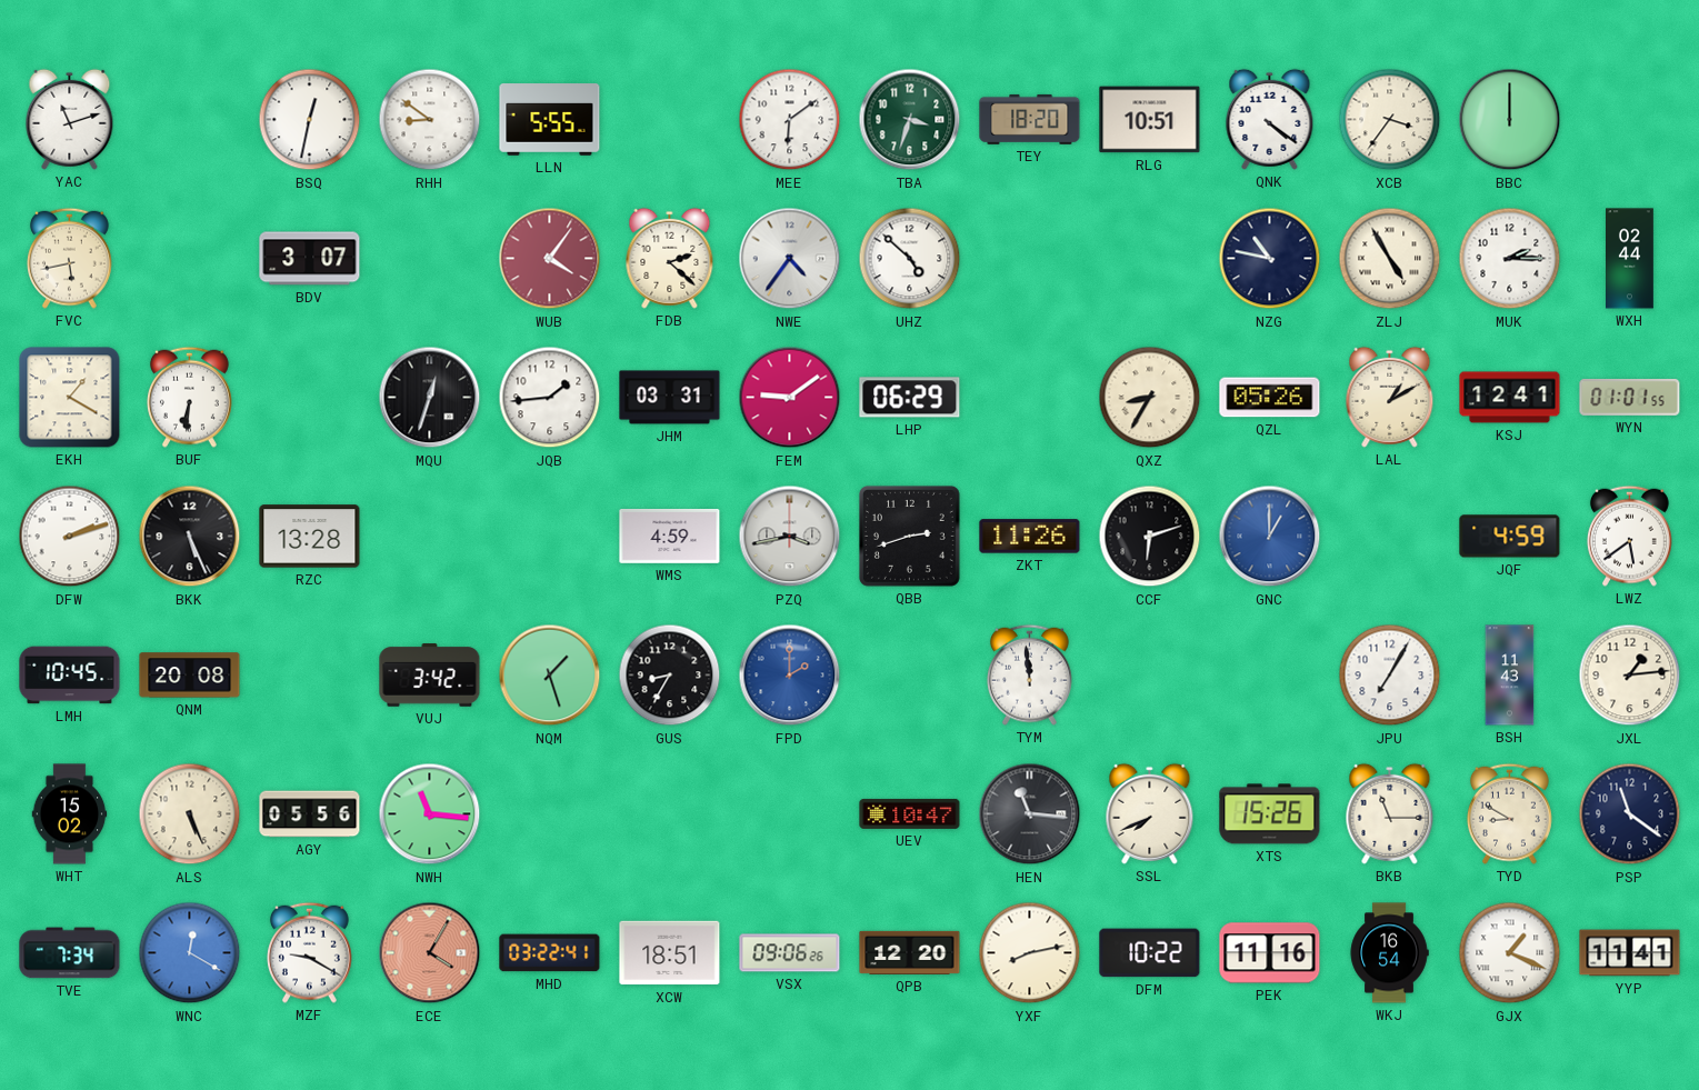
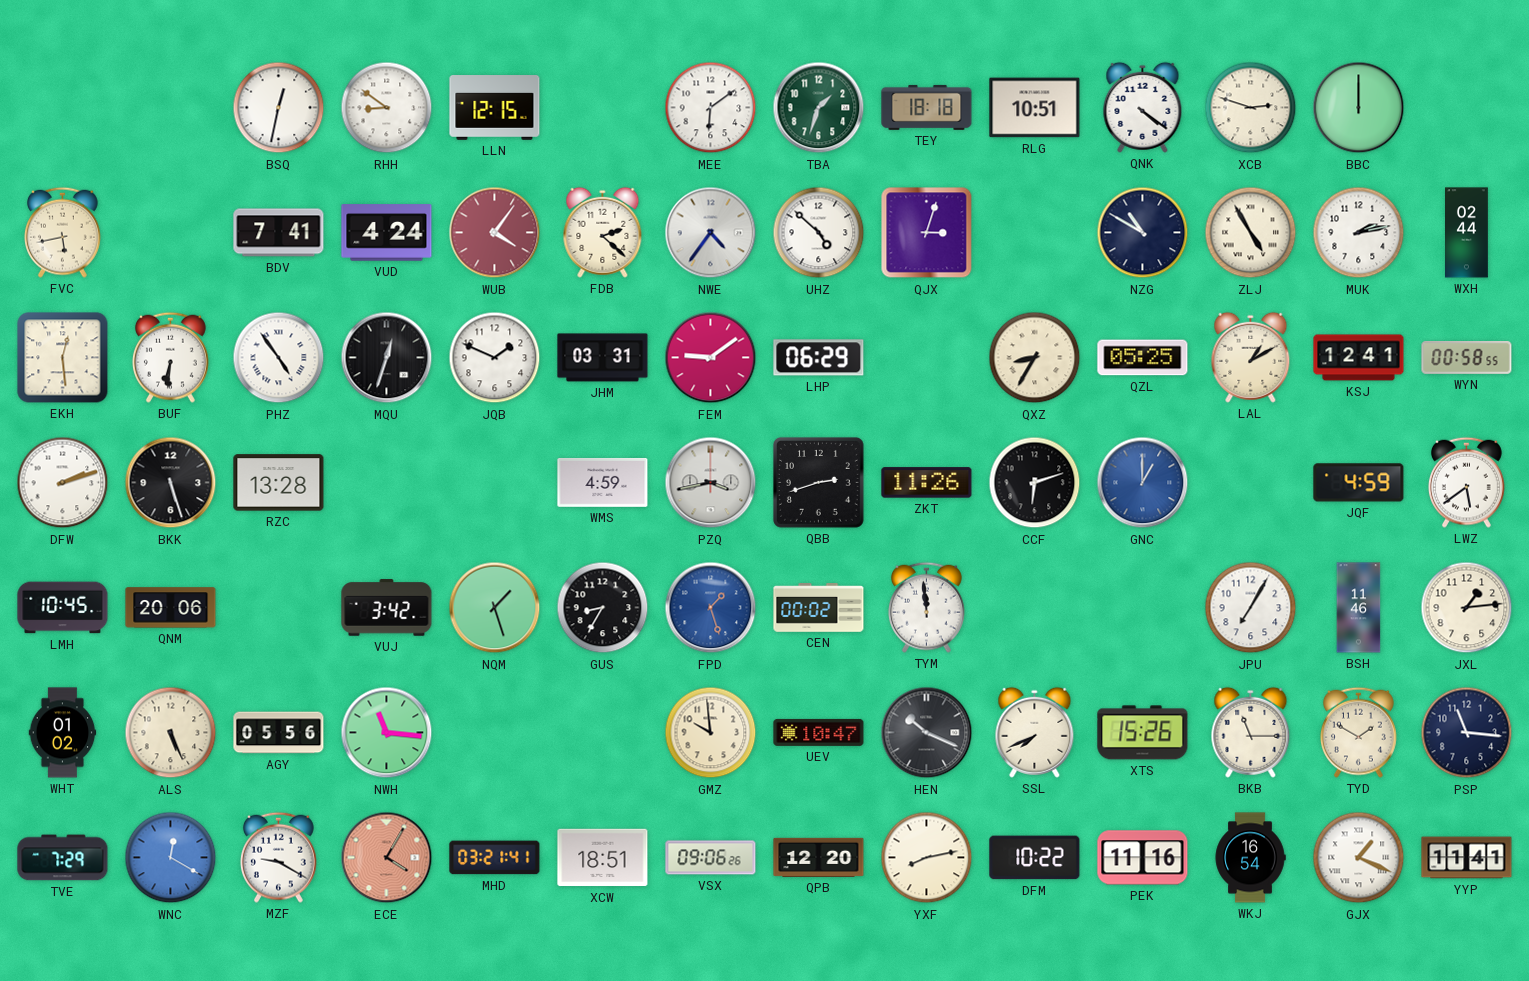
YAC: 11:12 -> none (70, 119)
LLN: 5:55 -> 12:15 (495, 108)
TBA: 3:33 -> 1:33 (819, 108)
TEY: 18:20 -> 18:18 (927, 107)
XCB: 3:36 -> 2:48 (1251, 108)
BDV: 3:07 -> 7:41 (279, 233)
VUD: none -> 4:24 (387, 233)
QJX: none -> 3:03 (927, 233)
NZG: 10:47 -> 10:50 (1143, 233)
MUK: 2:15 -> 2:13 (1359, 233)
EKH: 1:20 -> 12:29 (63, 358)
PHZ: none -> 4:54 (279, 358)
JQB: 1:44 -> 1:49 (495, 358)
QZL: 05:26 -> 05:25 (1143, 358)
WYN: 01:01 -> 00:58 (1467, 357)
BKK: 5:26 -> 5:27 (171, 483)
QNM: 20:08 -> 20:06 (171, 608)
FPD: 2:00 -> 1:27 (711, 608)
CEN: none -> 00:02 (819, 608)
BSH: 11:43 -> 11:46 (1359, 608)
WHT: 15:02 -> 01:02 (63, 733)
GMZ: none -> 9:59 (711, 733)
HEN: 11:16 -> 10:19 (927, 733)
TYD: 8:50 -> 1:50 (1358, 732)
PSP: 11:21 -> 11:16 (1467, 733)
TVE: 7:34 -> 7:29 (63, 858)
MHD: 03:22 -> 03:21 (495, 858)
